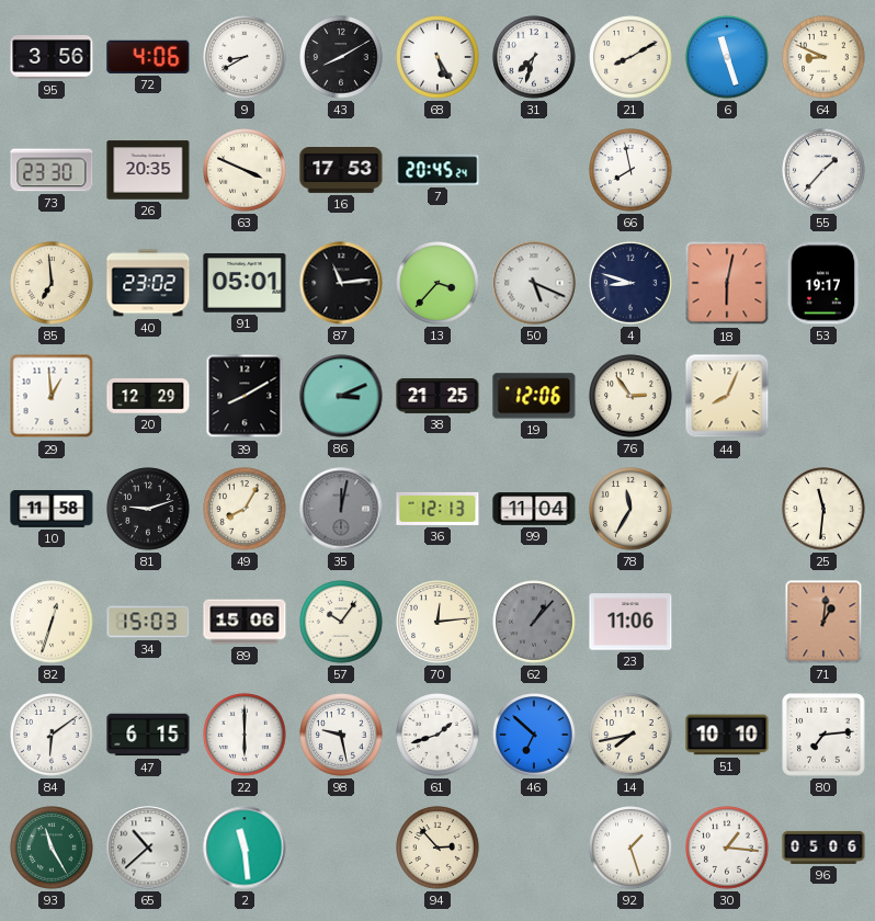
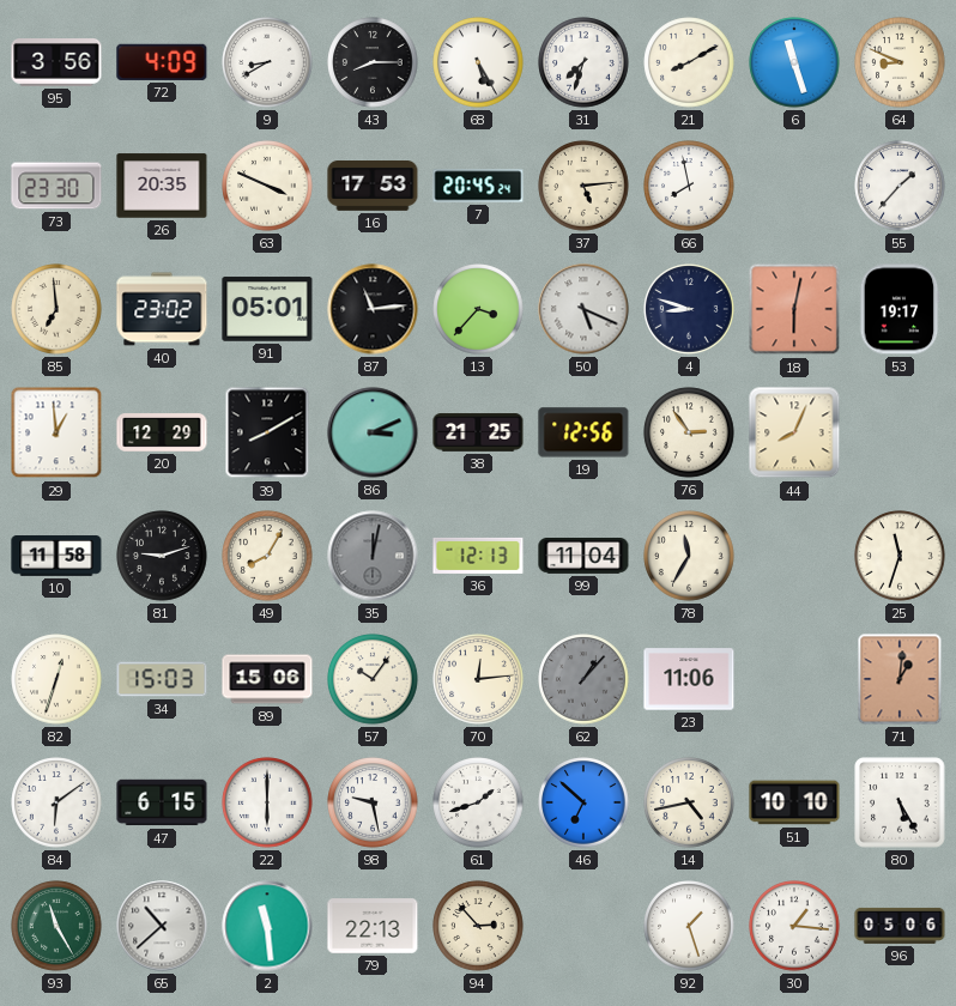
72: 4:06 -> 4:09 (162, 62)
43: 8:10 -> 8:15 (373, 62)
37: none -> 5:14 (583, 186)
19: 12:06 -> 12:56 (583, 432)
25: 11:31 -> 11:33 (900, 556)
14: 7:43 -> 4:43 (689, 802)
80: 7:14 -> 5:25 (900, 802)
79: none -> 22:13 (373, 926)
